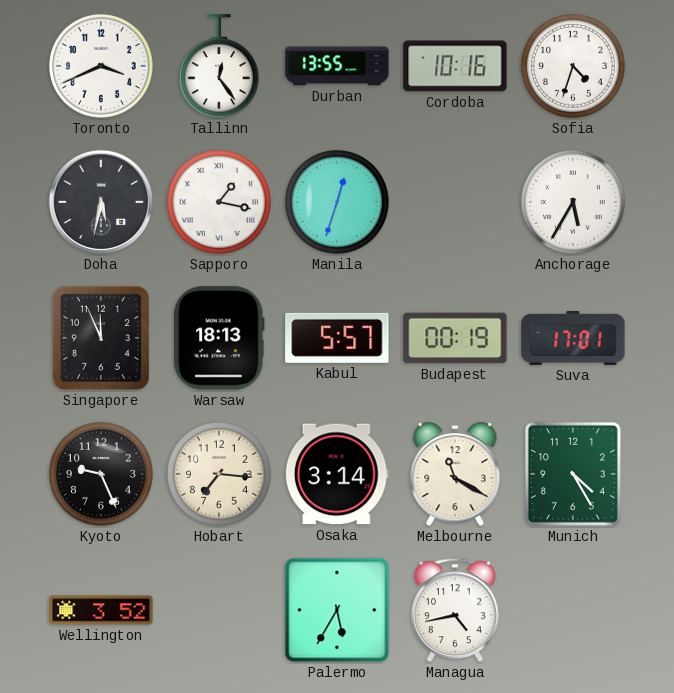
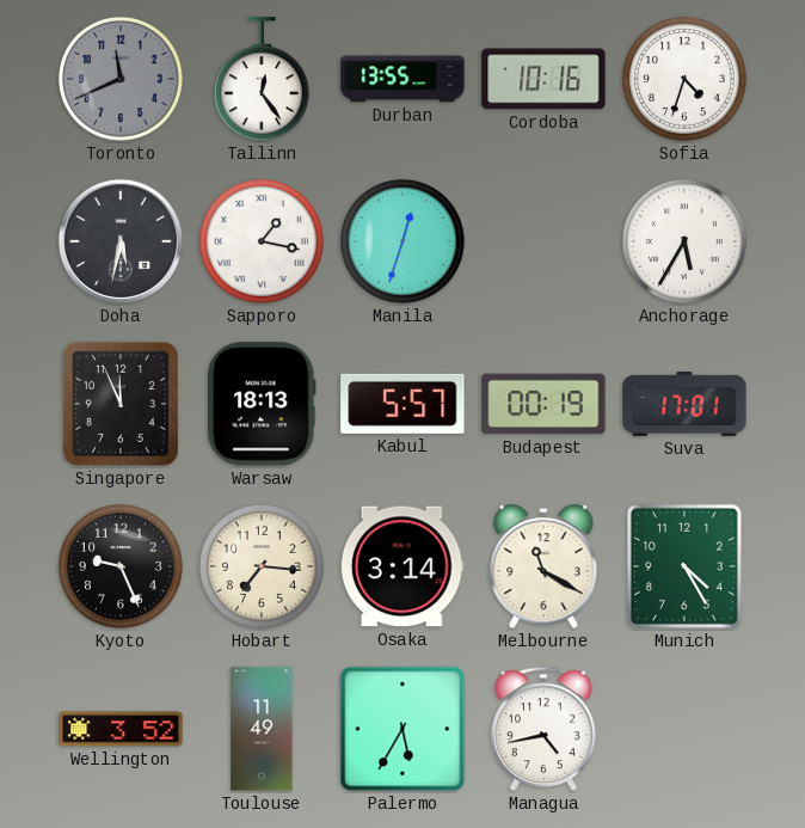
Toronto: 3:41 -> 11:41 (121, 79)
Toronto dial: white -> grey (121, 79)
Toulouse: none -> 11:49 (262, 729)
